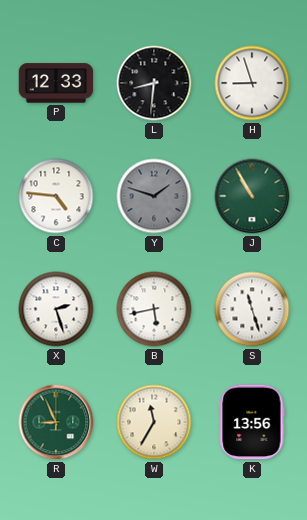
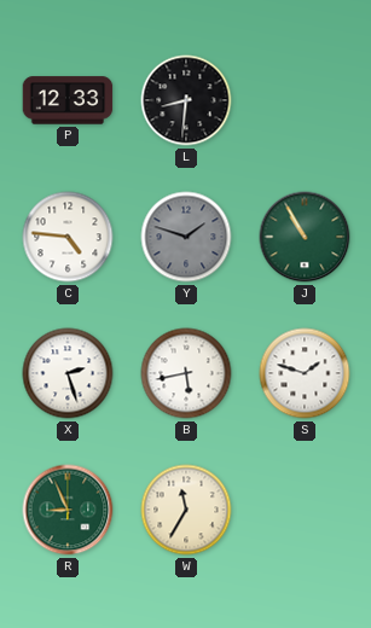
H: 8:57 -> none (252, 83)
S: 11:27 -> 1:48 (305, 373)
K: 13:56 -> none (252, 422)
